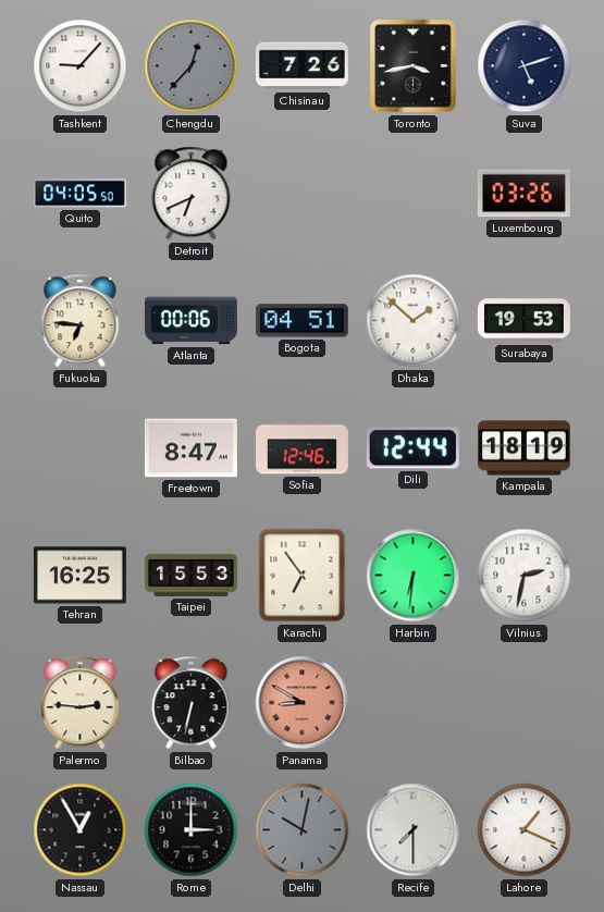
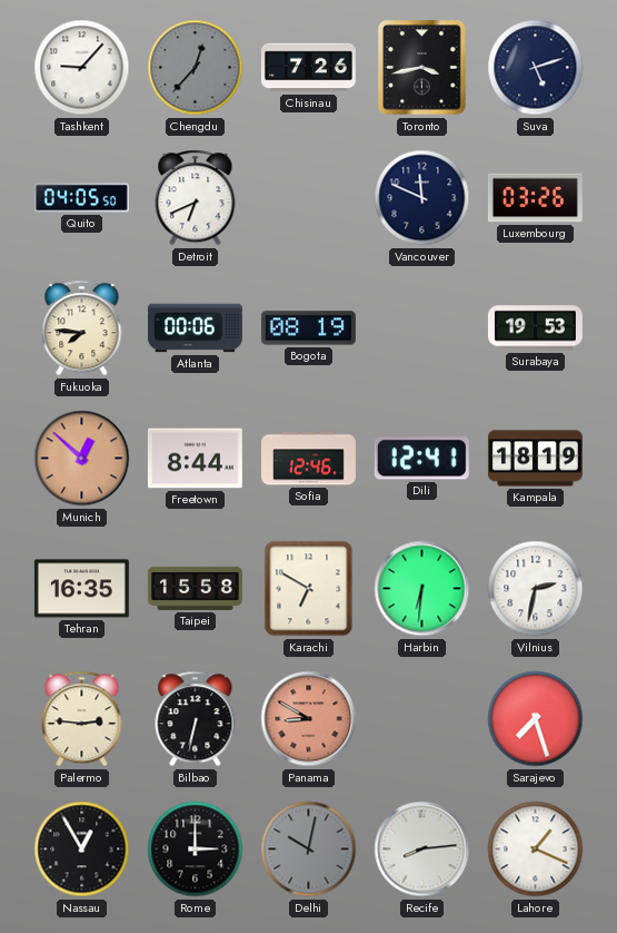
Vancouver: none -> 11:49 (422, 198)
Fukuoka: 6:46 -> 7:46 (82, 328)
Bogota: 04:51 -> 08:19 (308, 328)
Dhaka: 1:52 -> none (414, 321)
Munich: none -> 12:52 (82, 459)
Freetown: 8:47 -> 8:44 (195, 459)
Dili: 12:44 -> 12:41 (421, 459)
Tehran: 16:25 -> 16:35 (81, 589)
Taipei: 15:53 -> 15:58 (195, 588)
Karachi: 6:54 -> 6:50 (309, 589)
Sarajevo: none -> 7:27 (536, 719)
Recife: 7:30 -> 8:14 (422, 849)
